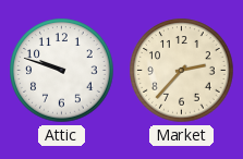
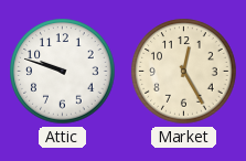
Market: 2:37 -> 12:25 (184, 72)
